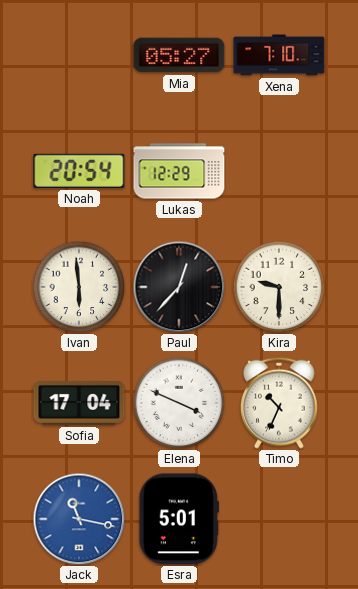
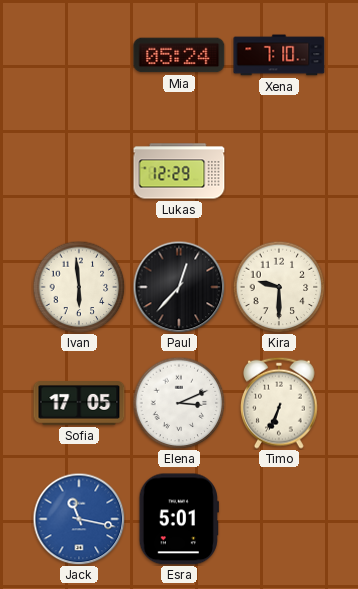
Mia: 05:27 -> 05:24 (179, 55)
Noah: 20:54 -> none (79, 171)
Sofia: 17:04 -> 17:05 (79, 404)
Elena: 3:49 -> 3:11 (179, 403)
Timo: 10:34 -> 6:34 (280, 403)
